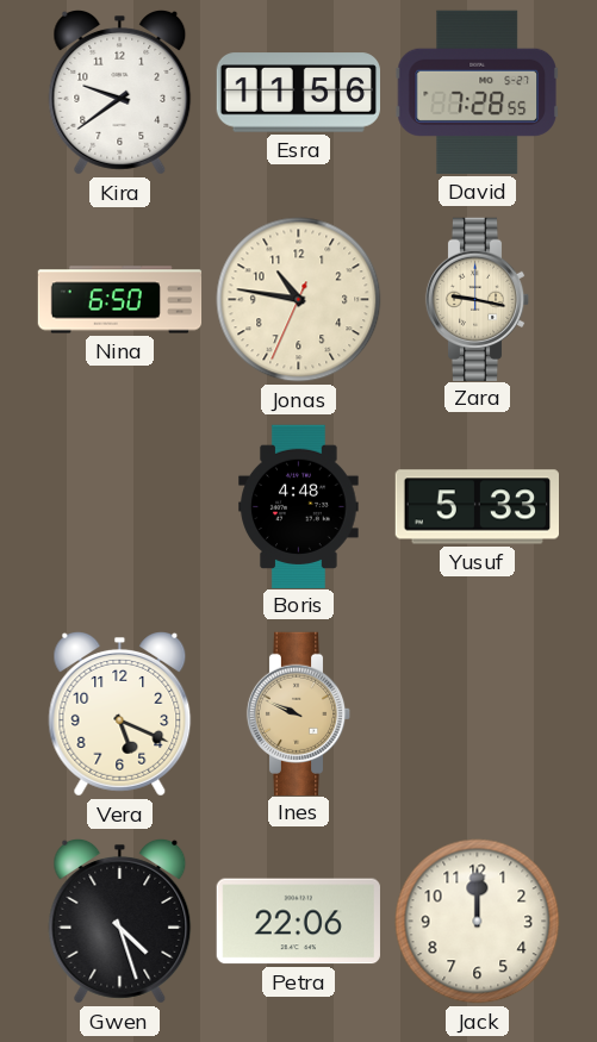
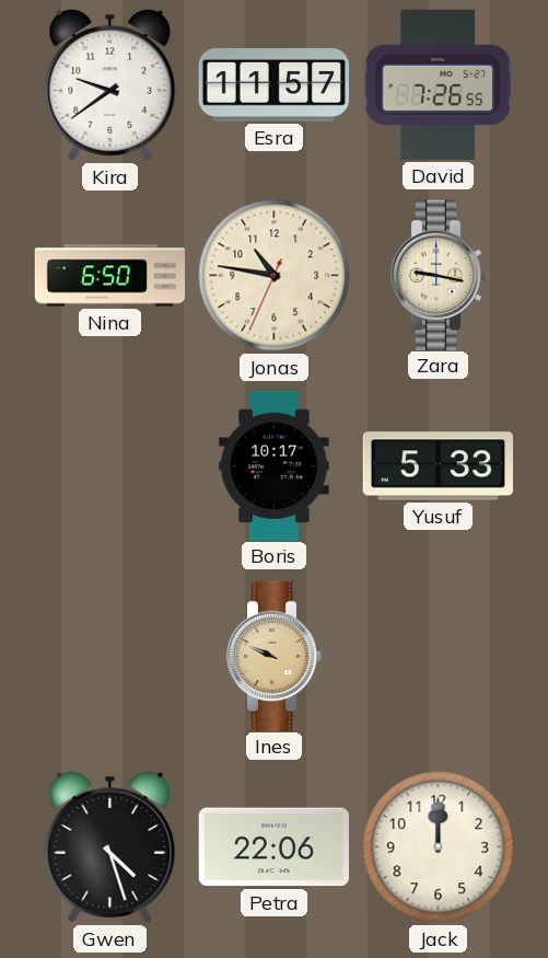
Esra: 11:56 -> 11:57 (273, 85)
David: 7:28 -> 7:26 (438, 84)
Boris: 4:48 -> 10:17 (275, 465)
Vera: 5:19 -> none (120, 713)
